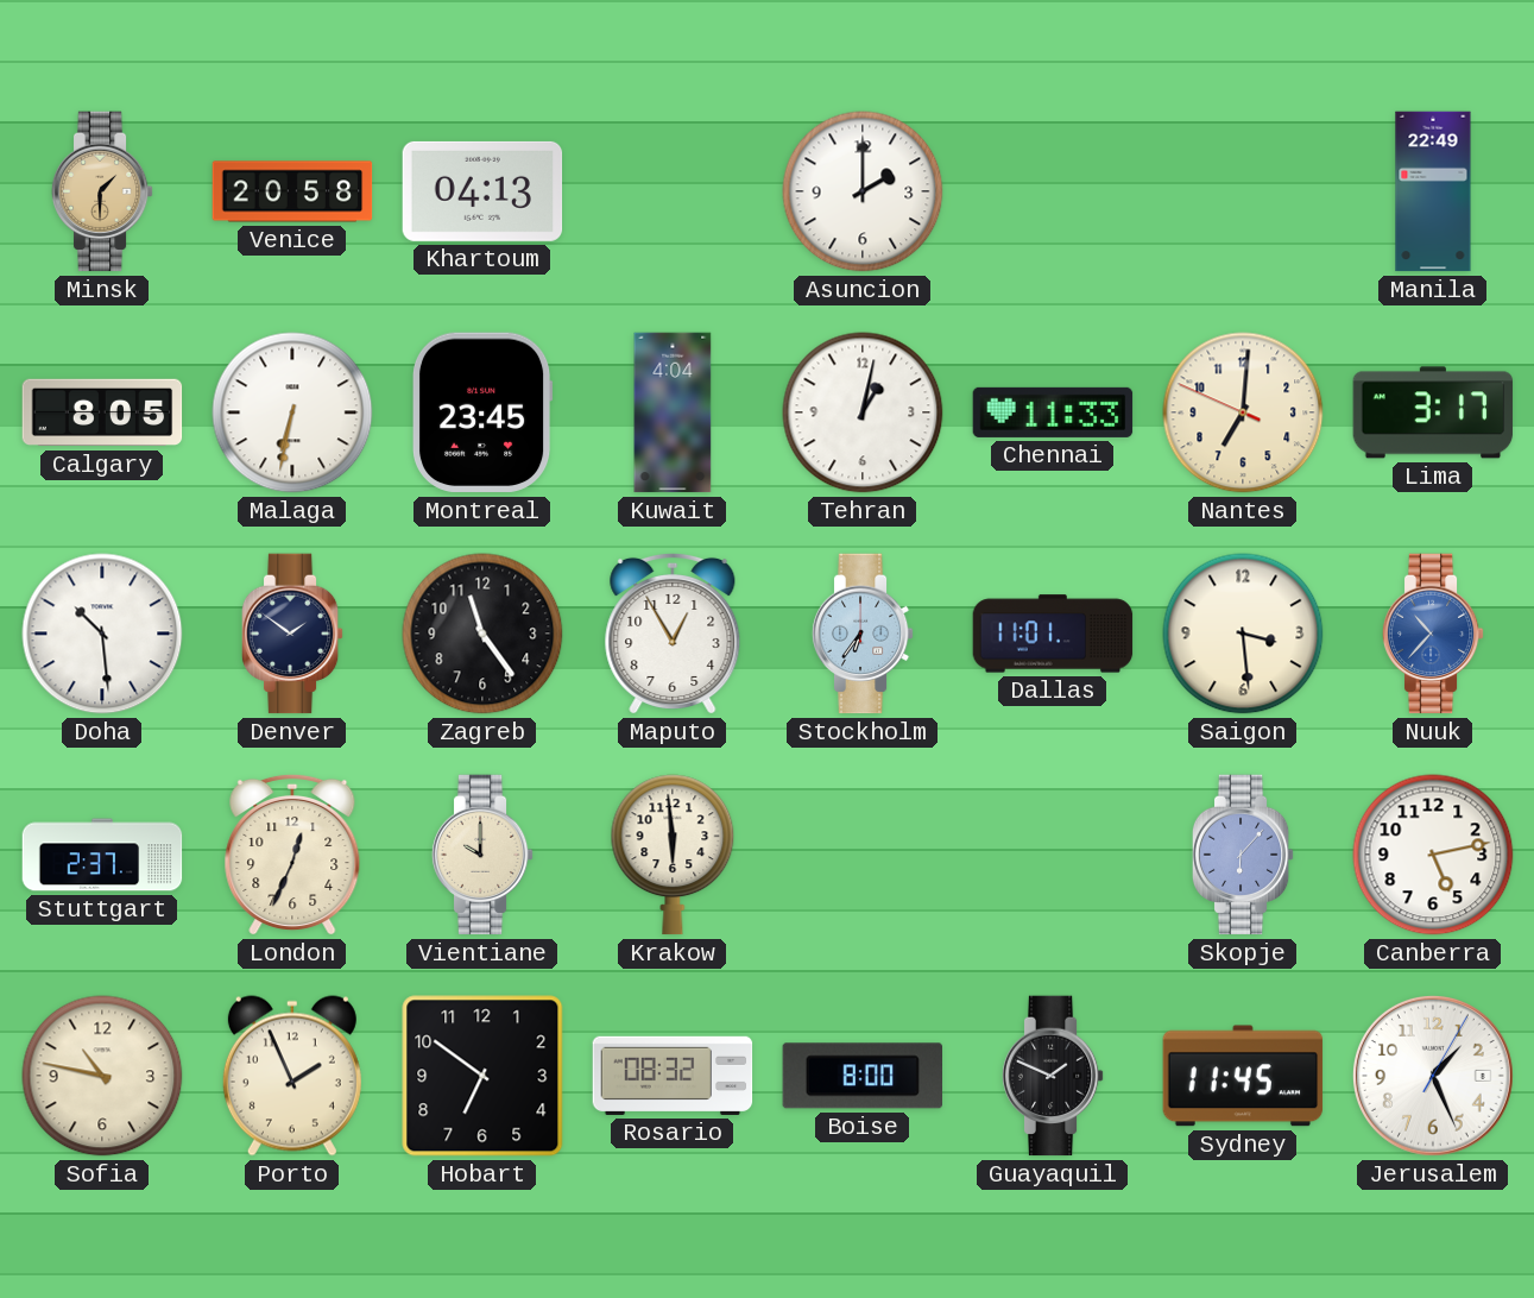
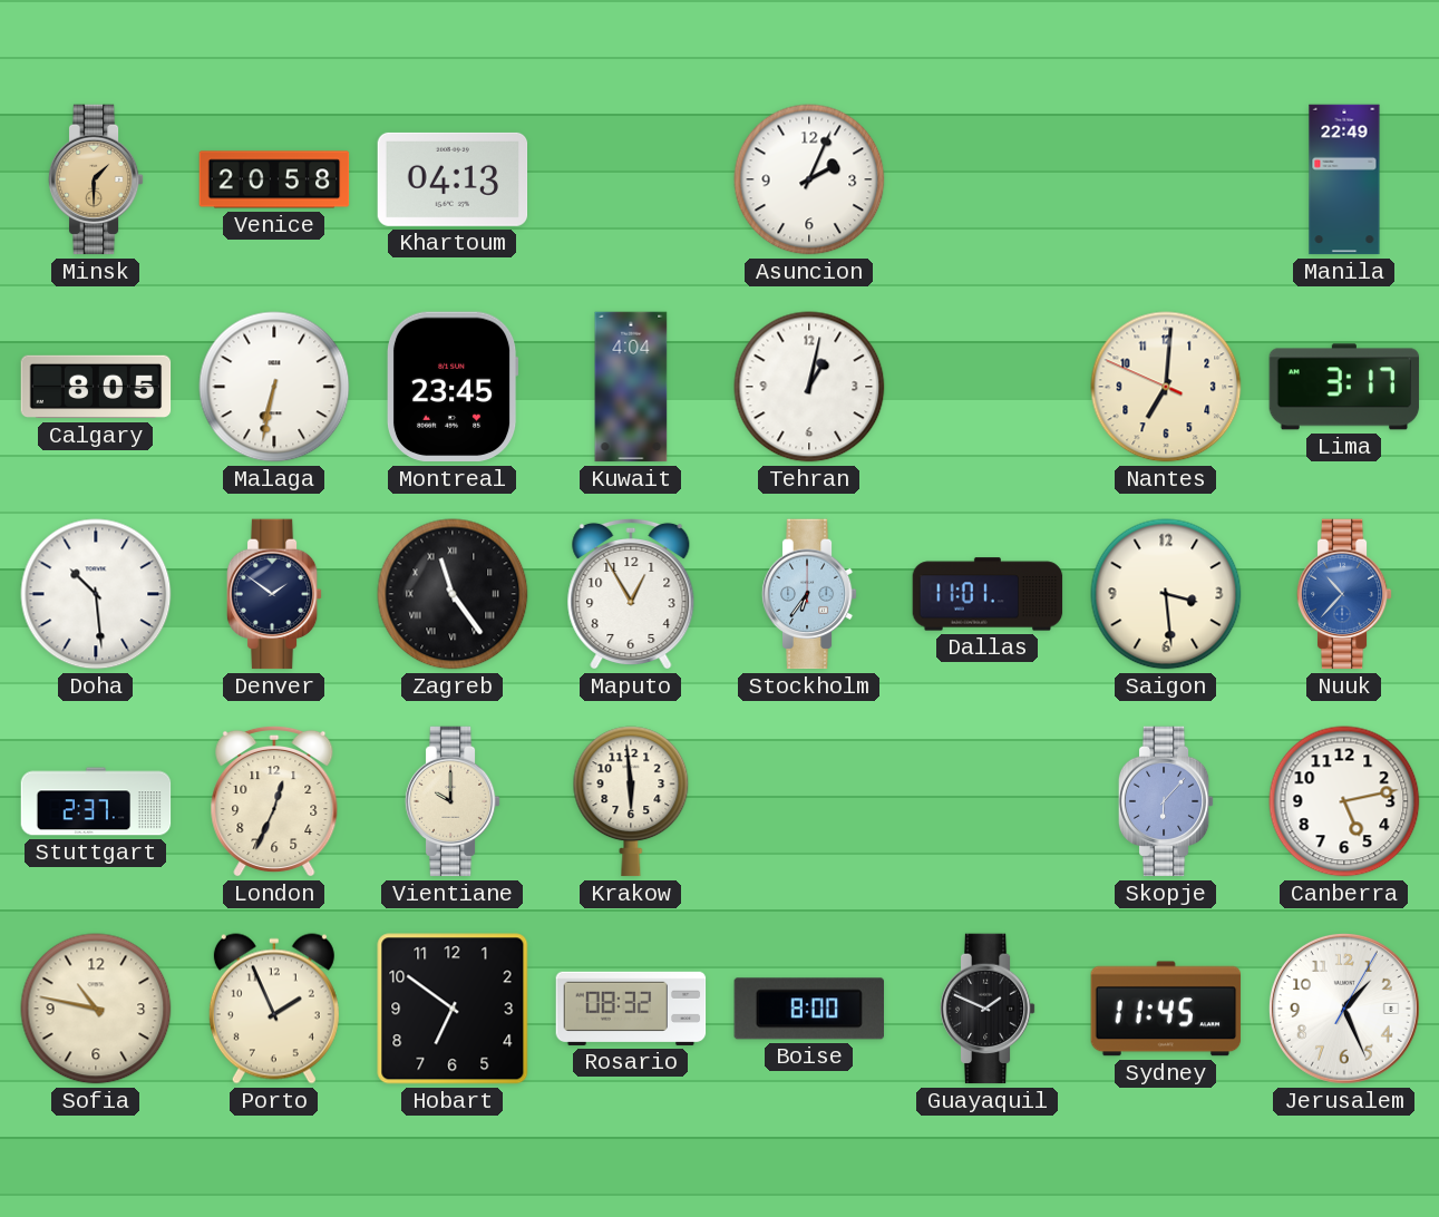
Asuncion: 2:00 -> 2:04 (809, 179)
Chennai: 11:33 -> none (1053, 412)
Zagreb numerals: Arabic -> Roman (453, 594)
